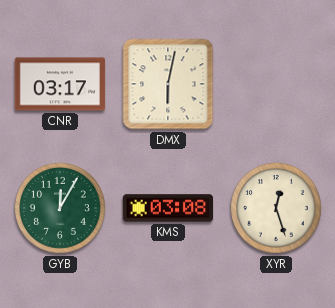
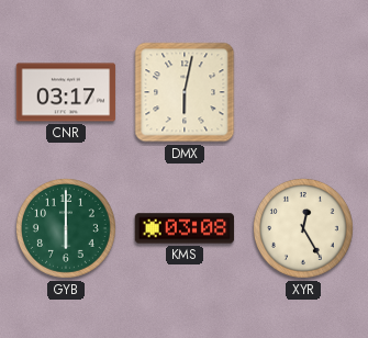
GYB: 12:05 -> 6:00 (66, 228)
XYR: 12:27 -> 12:25 (303, 228)
